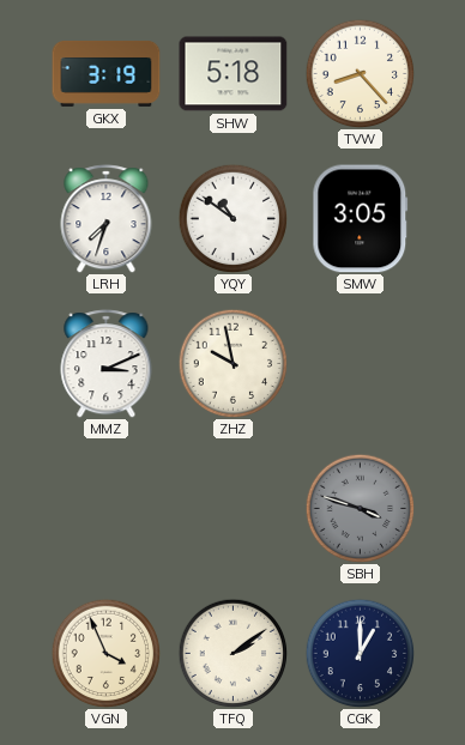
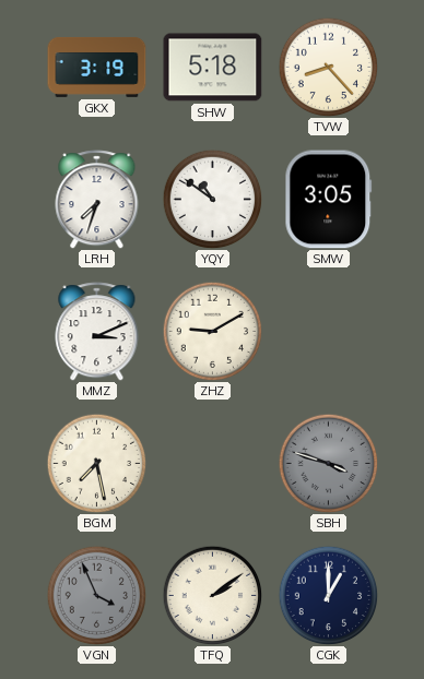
ZHZ: 9:58 -> 9:10 (212, 331)
BGM: none -> 7:28 (96, 463)
VGN dial: cream -> grey (96, 595)
